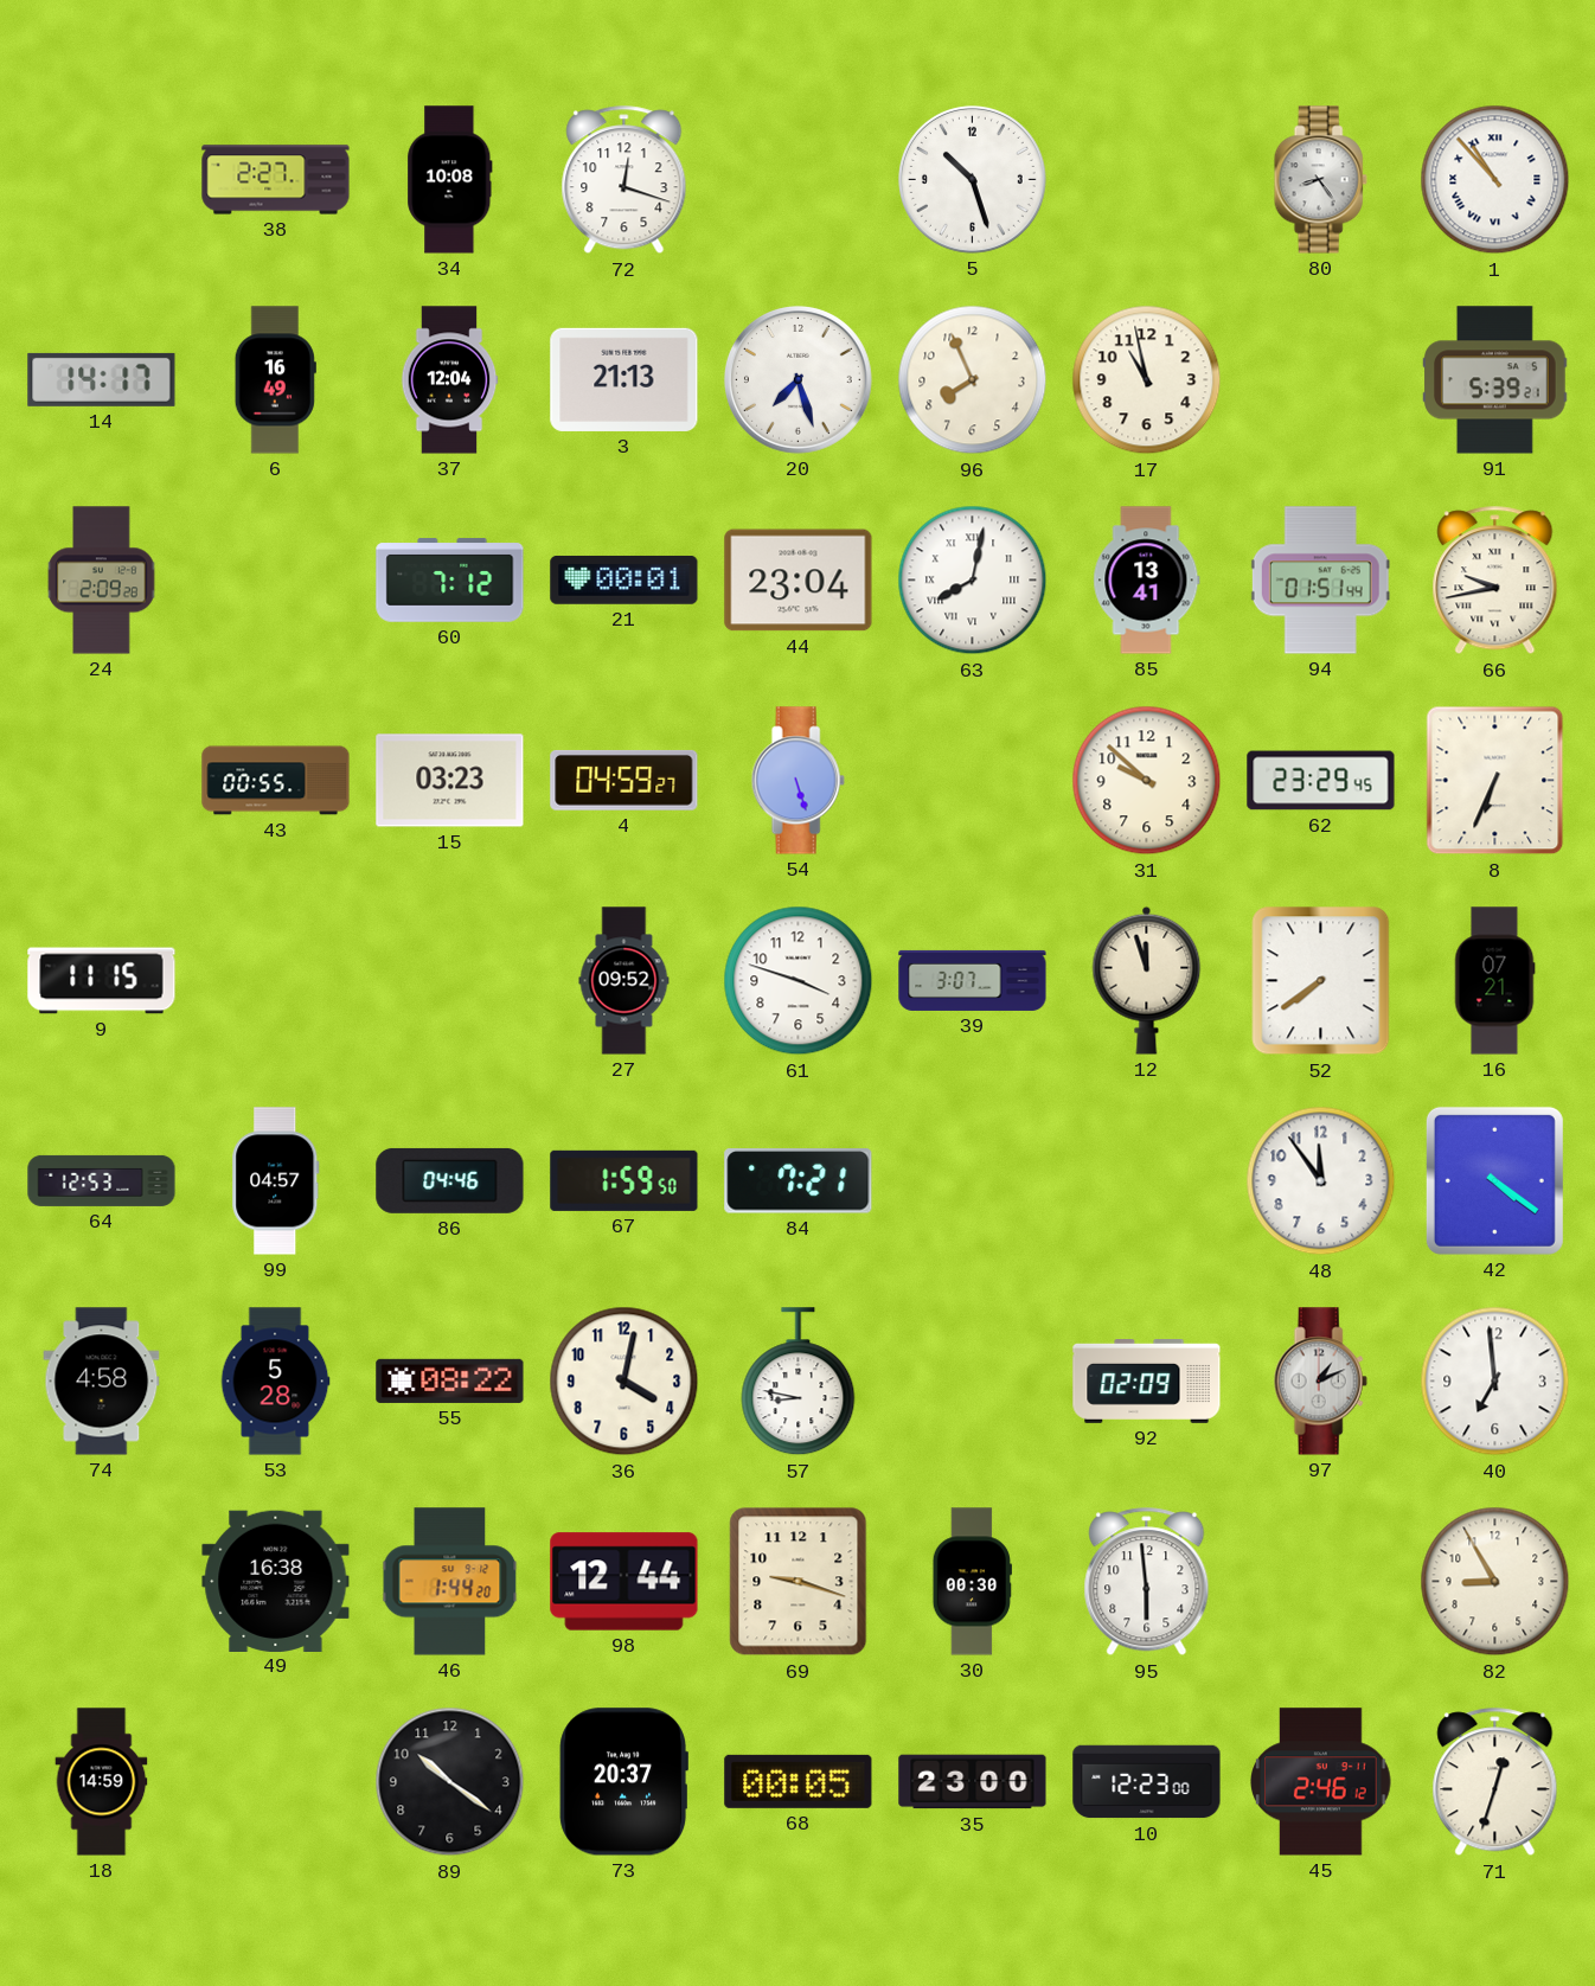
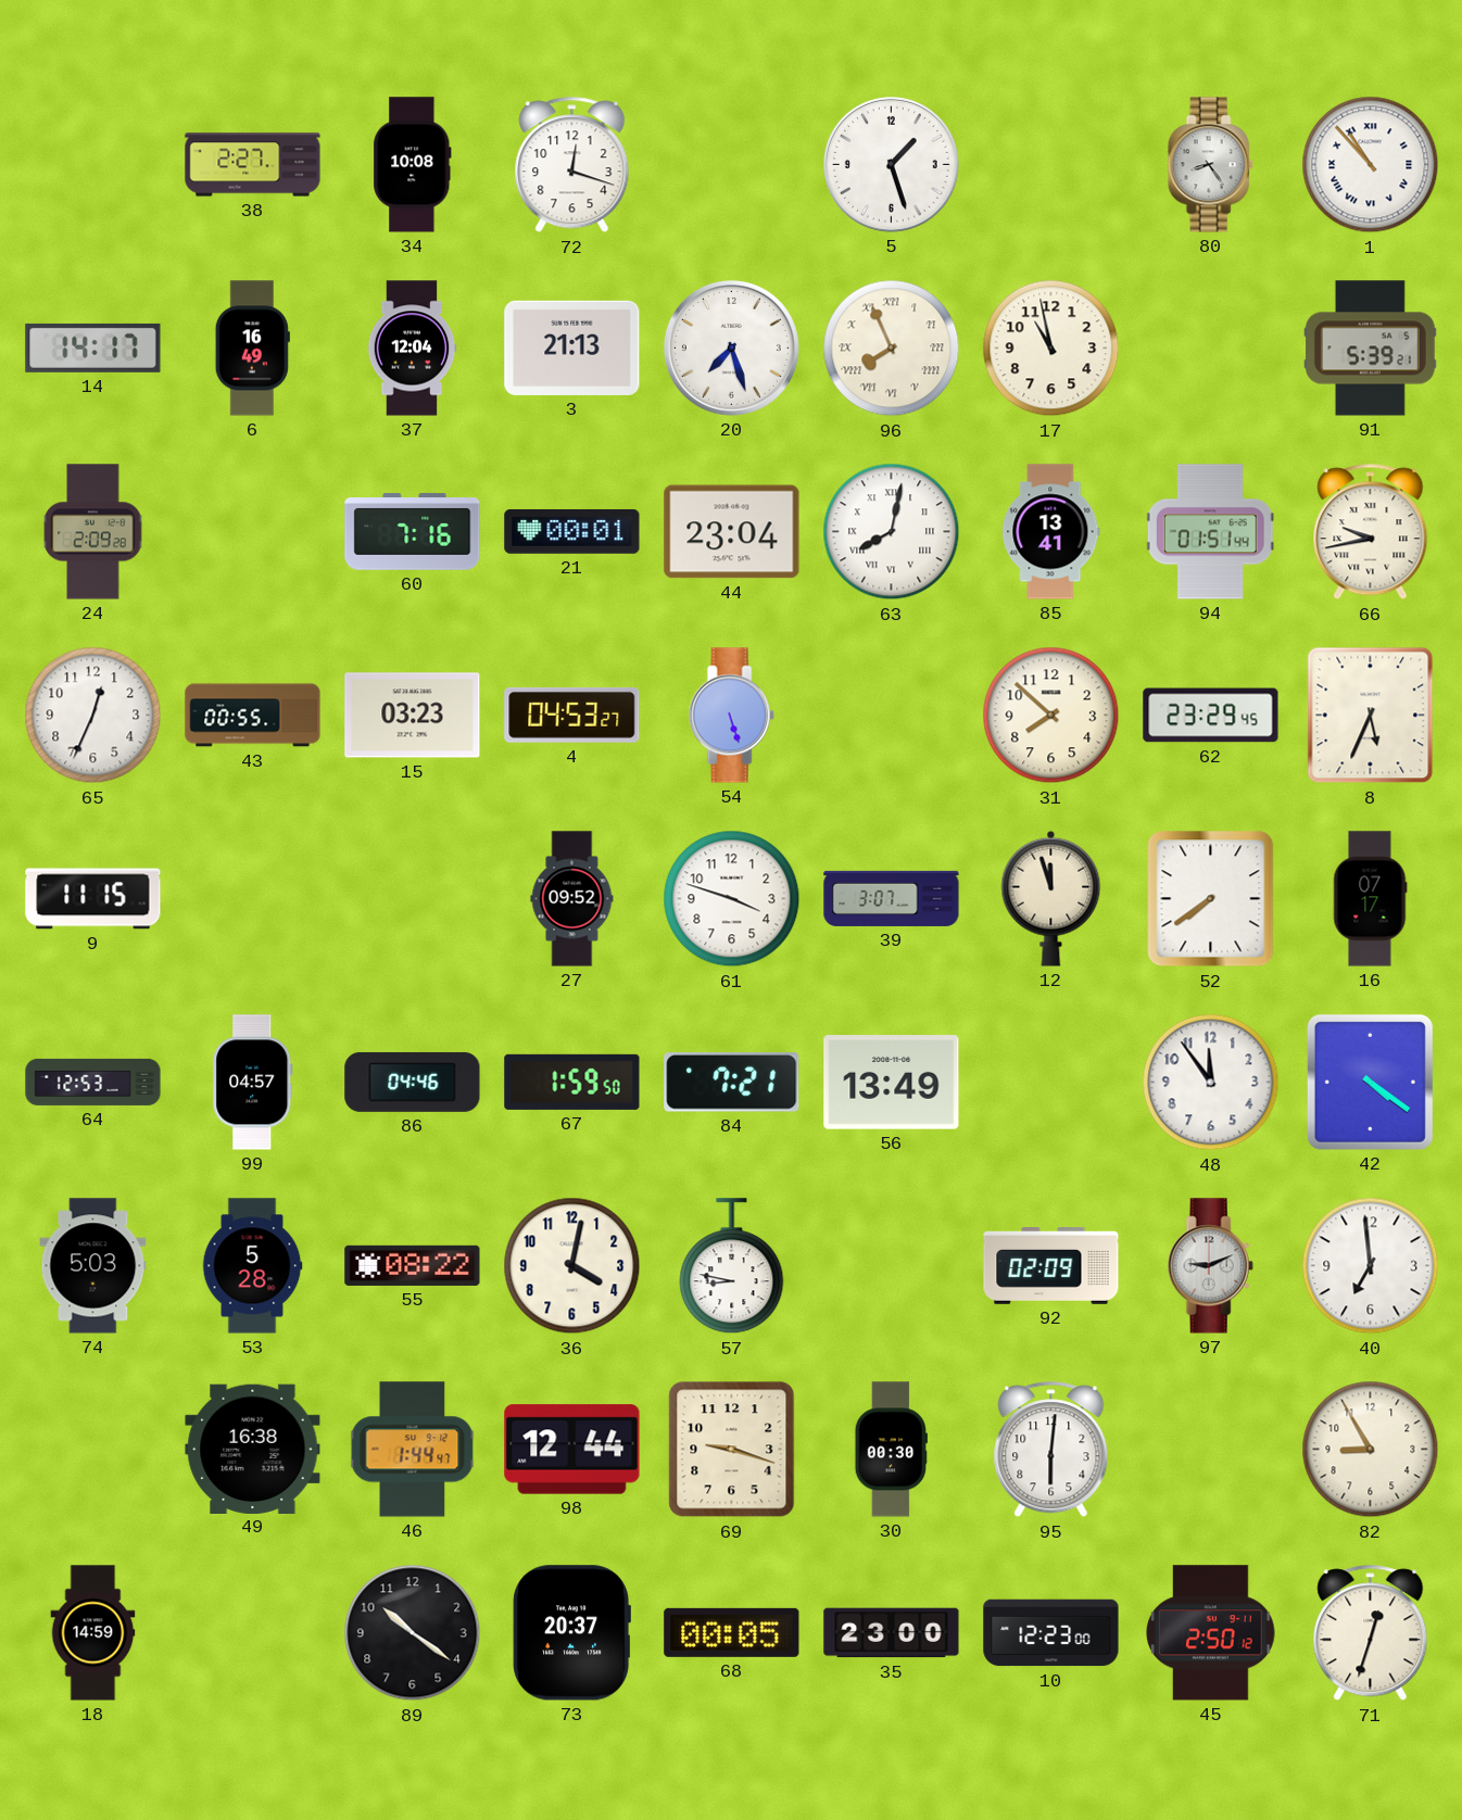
5: 10:27 -> 1:27 (891, 164)
96 numerals: Arabic -> Roman (892, 349)
60: 7:12 -> 7:16 (413, 532)
65: none -> 12:34 (93, 716)
4: 04:59 -> 04:53 (572, 715)
31: 9:52 -> 7:52 (1051, 716)
8: 6:34 -> 5:34 (1371, 716)
16: 07:21 -> 07:17 (1370, 899)
56: none -> 13:49 (892, 1083)
74: 4:58 -> 5:03 (93, 1266)
97: 1:11 -> 9:11 (1210, 1266)
46: 1:44:20 -> 1:44:47 (413, 1450)
95: 5:59 -> 6:01 (1051, 1450)
45: 2:46 -> 2:50 (1211, 1633)
